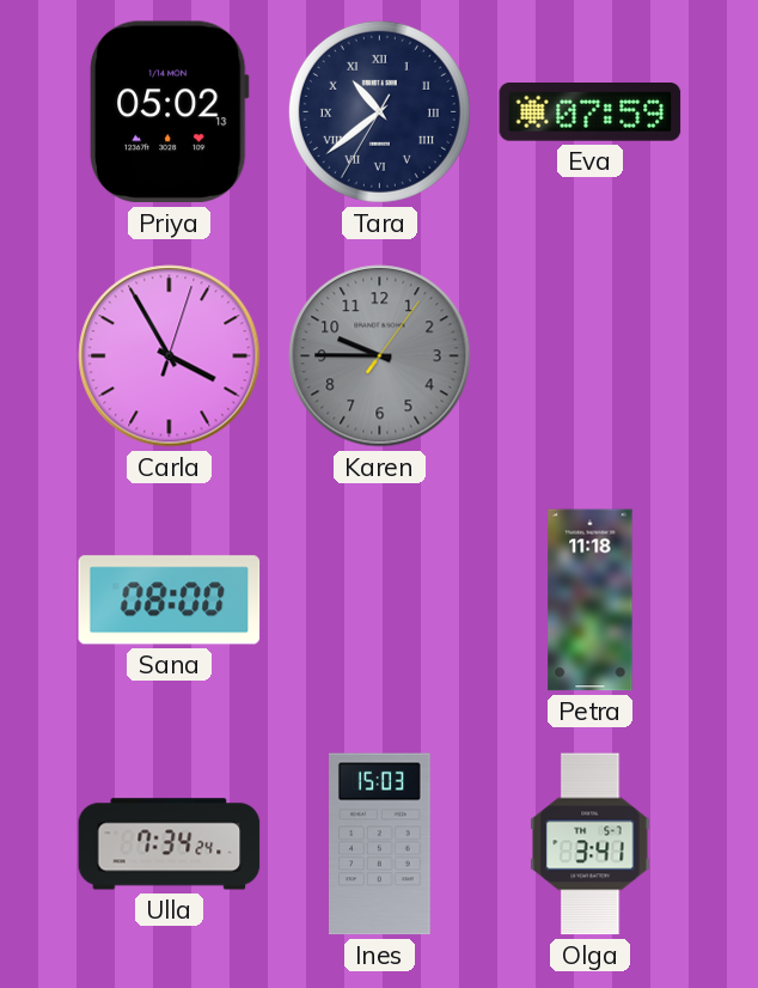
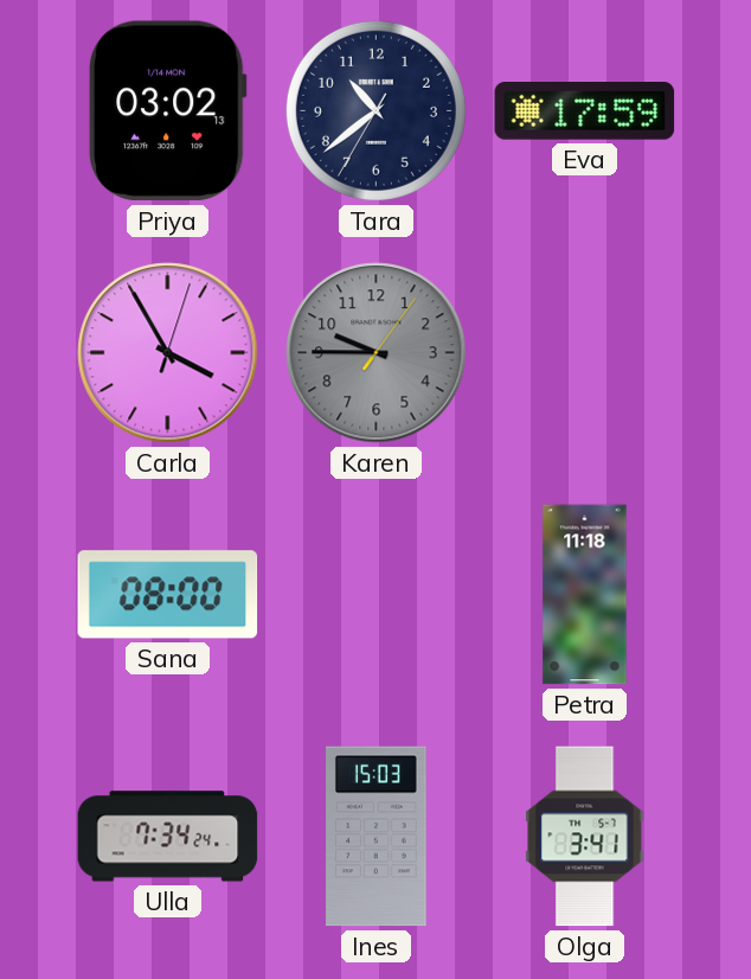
Priya: 05:02 -> 03:02 (167, 111)
Tara numerals: Roman -> Arabic (375, 110)
Eva: 07:59 -> 17:59 (585, 111)
